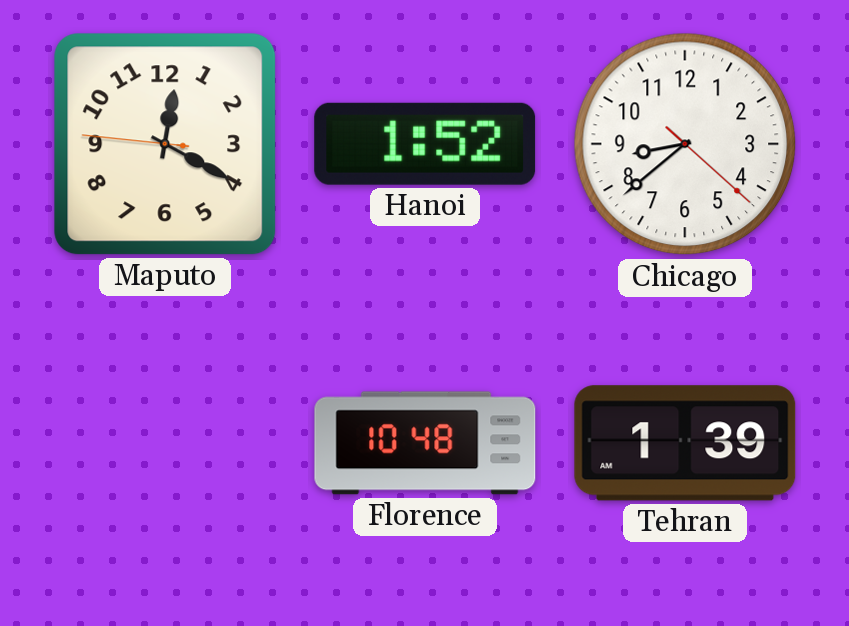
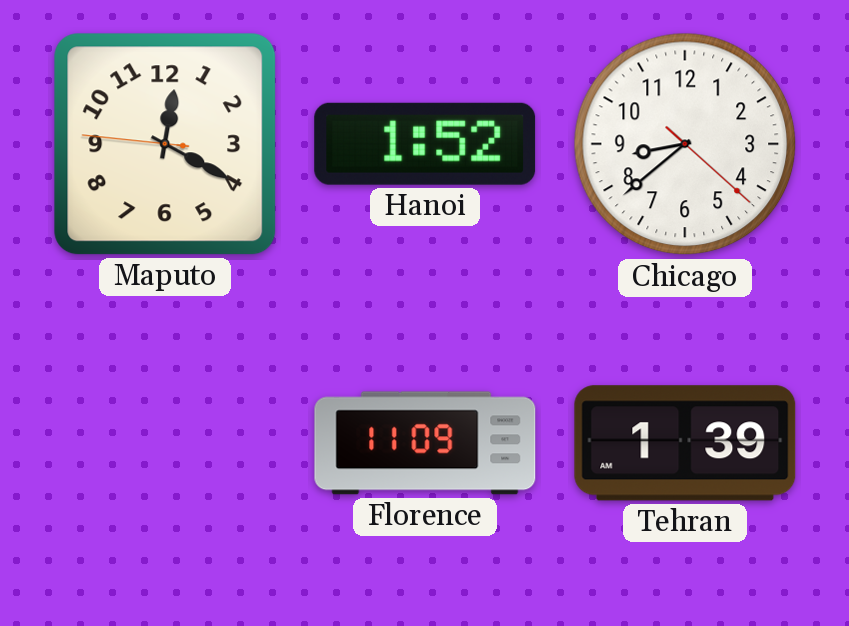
Florence: 10:48 -> 11:09 (425, 443)
